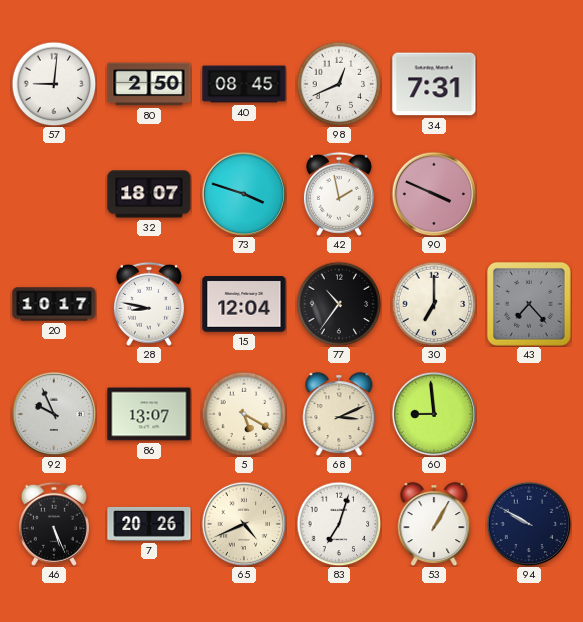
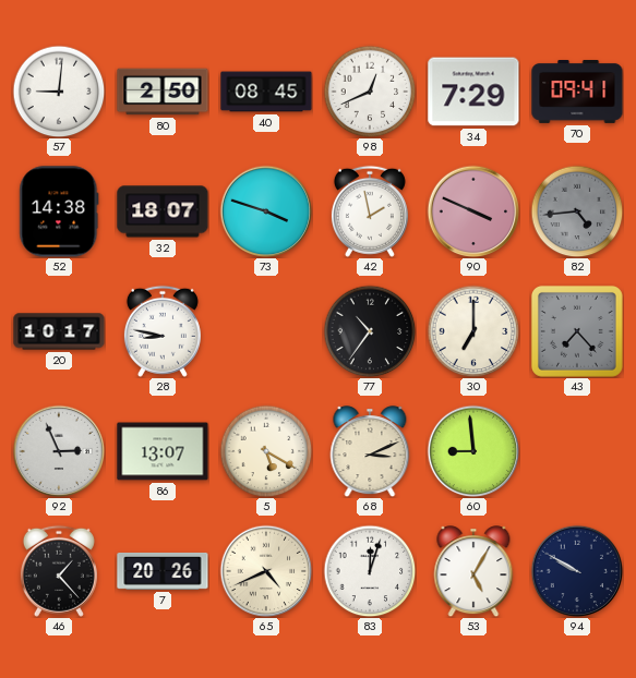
34: 7:31 -> 7:29 (473, 92)
70: none -> 09:41 (577, 93)
52: none -> 14:38 (59, 211)
82: none -> 4:44 (577, 211)
15: 12:04 -> none (244, 304)
92: 9:56 -> 2:56 (59, 451)
46: 5:26 -> 1:23 (59, 571)
83: 7:03 -> 12:03 (370, 571)
53: 1:05 -> 5:05 (473, 571)
